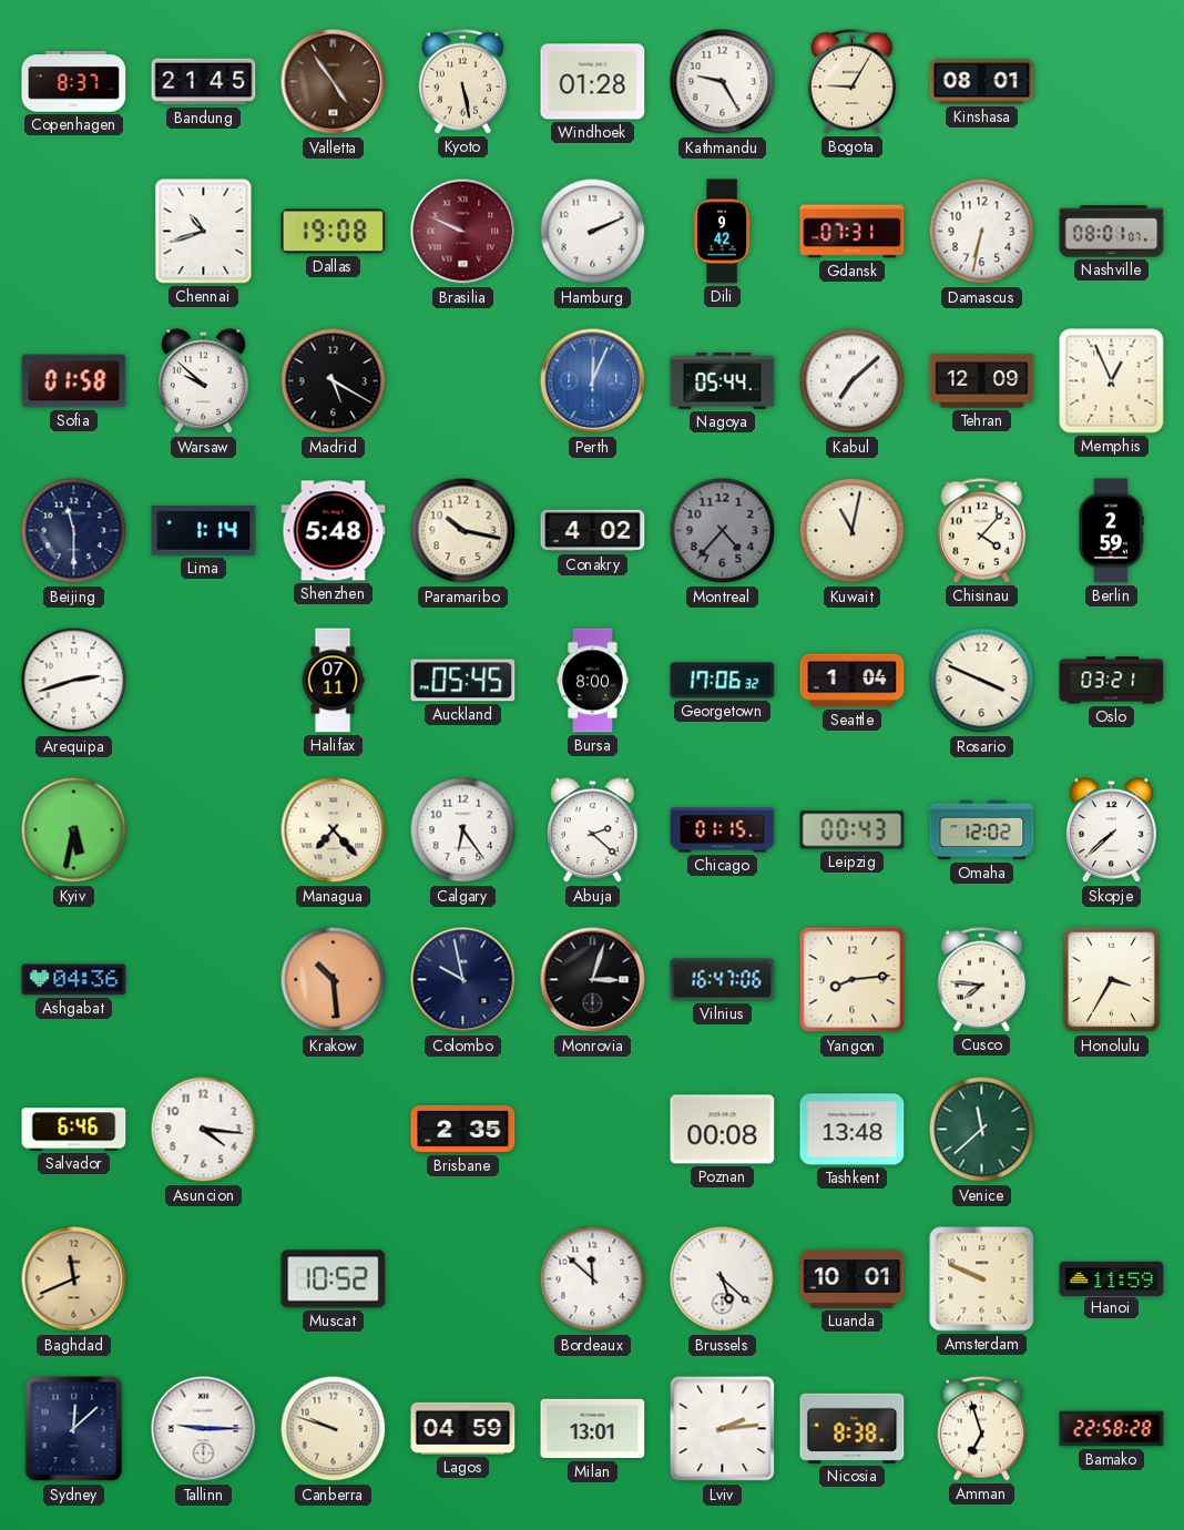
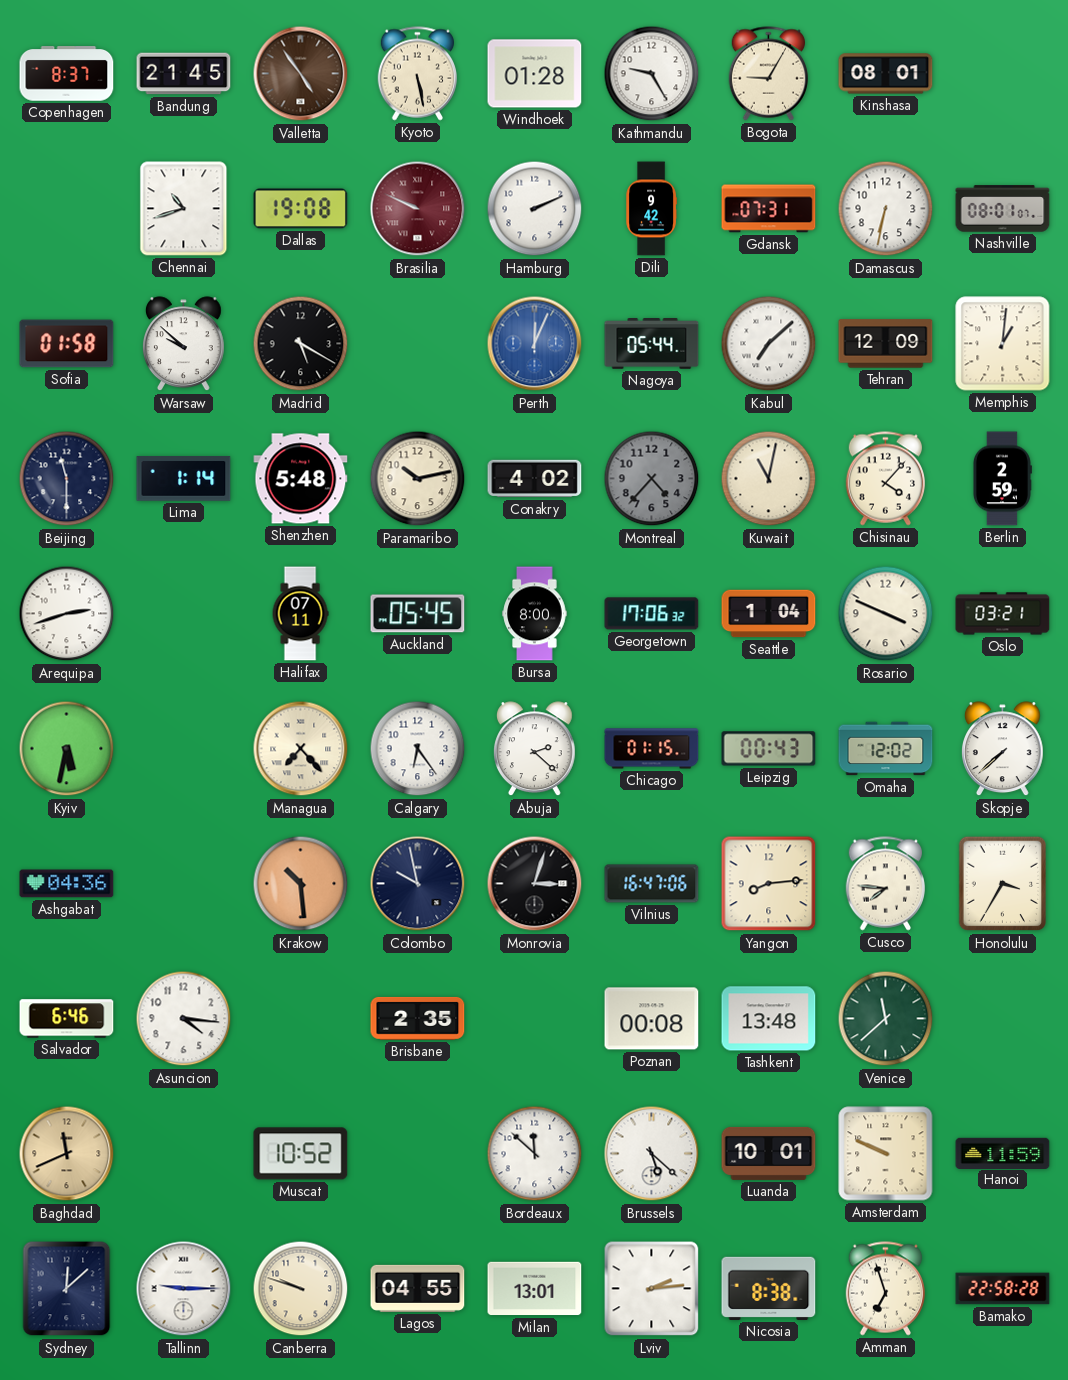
Memphis: 12:56 -> 1:01 (1003, 344)
Paramaribo: 10:17 -> 10:13 (418, 479)
Lagos: 04:59 -> 04:55 (418, 1288)
